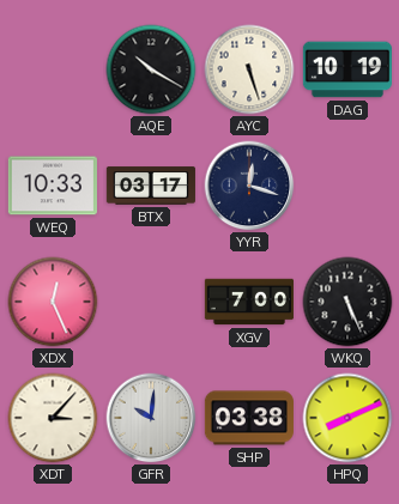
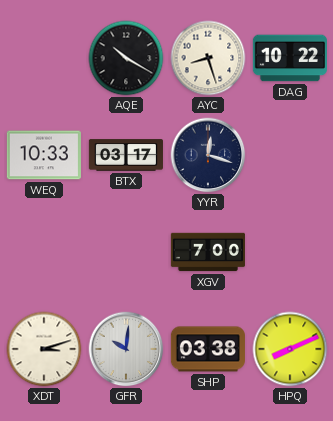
AYC: 5:27 -> 8:27 (208, 58)
DAG: 10:19 -> 10:22 (290, 58)
XDX: 12:26 -> none (53, 302)
WKQ: 5:26 -> none (347, 302)
XDT: 3:07 -> 3:12 (44, 349)
